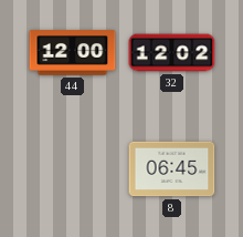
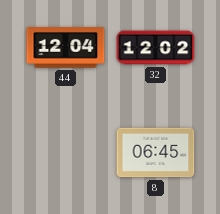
44: 12:00 -> 12:04 (66, 48)
